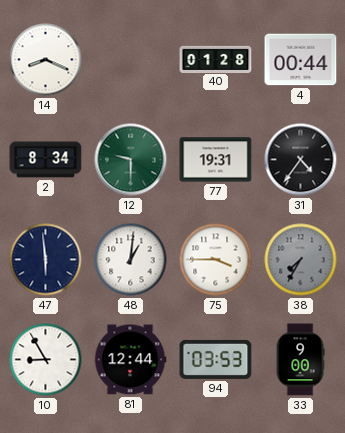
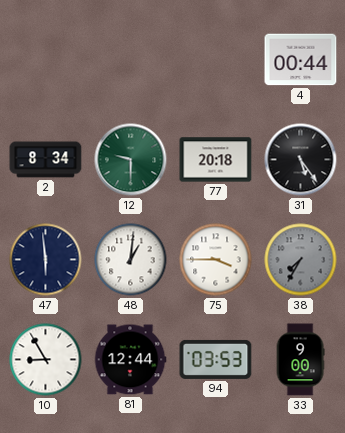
14: 8:19 -> none (46, 60)
40: 01:28 -> none (216, 59)
77: 19:31 -> 20:18 (216, 160)
31: 4:36 -> 5:24 (301, 160)
